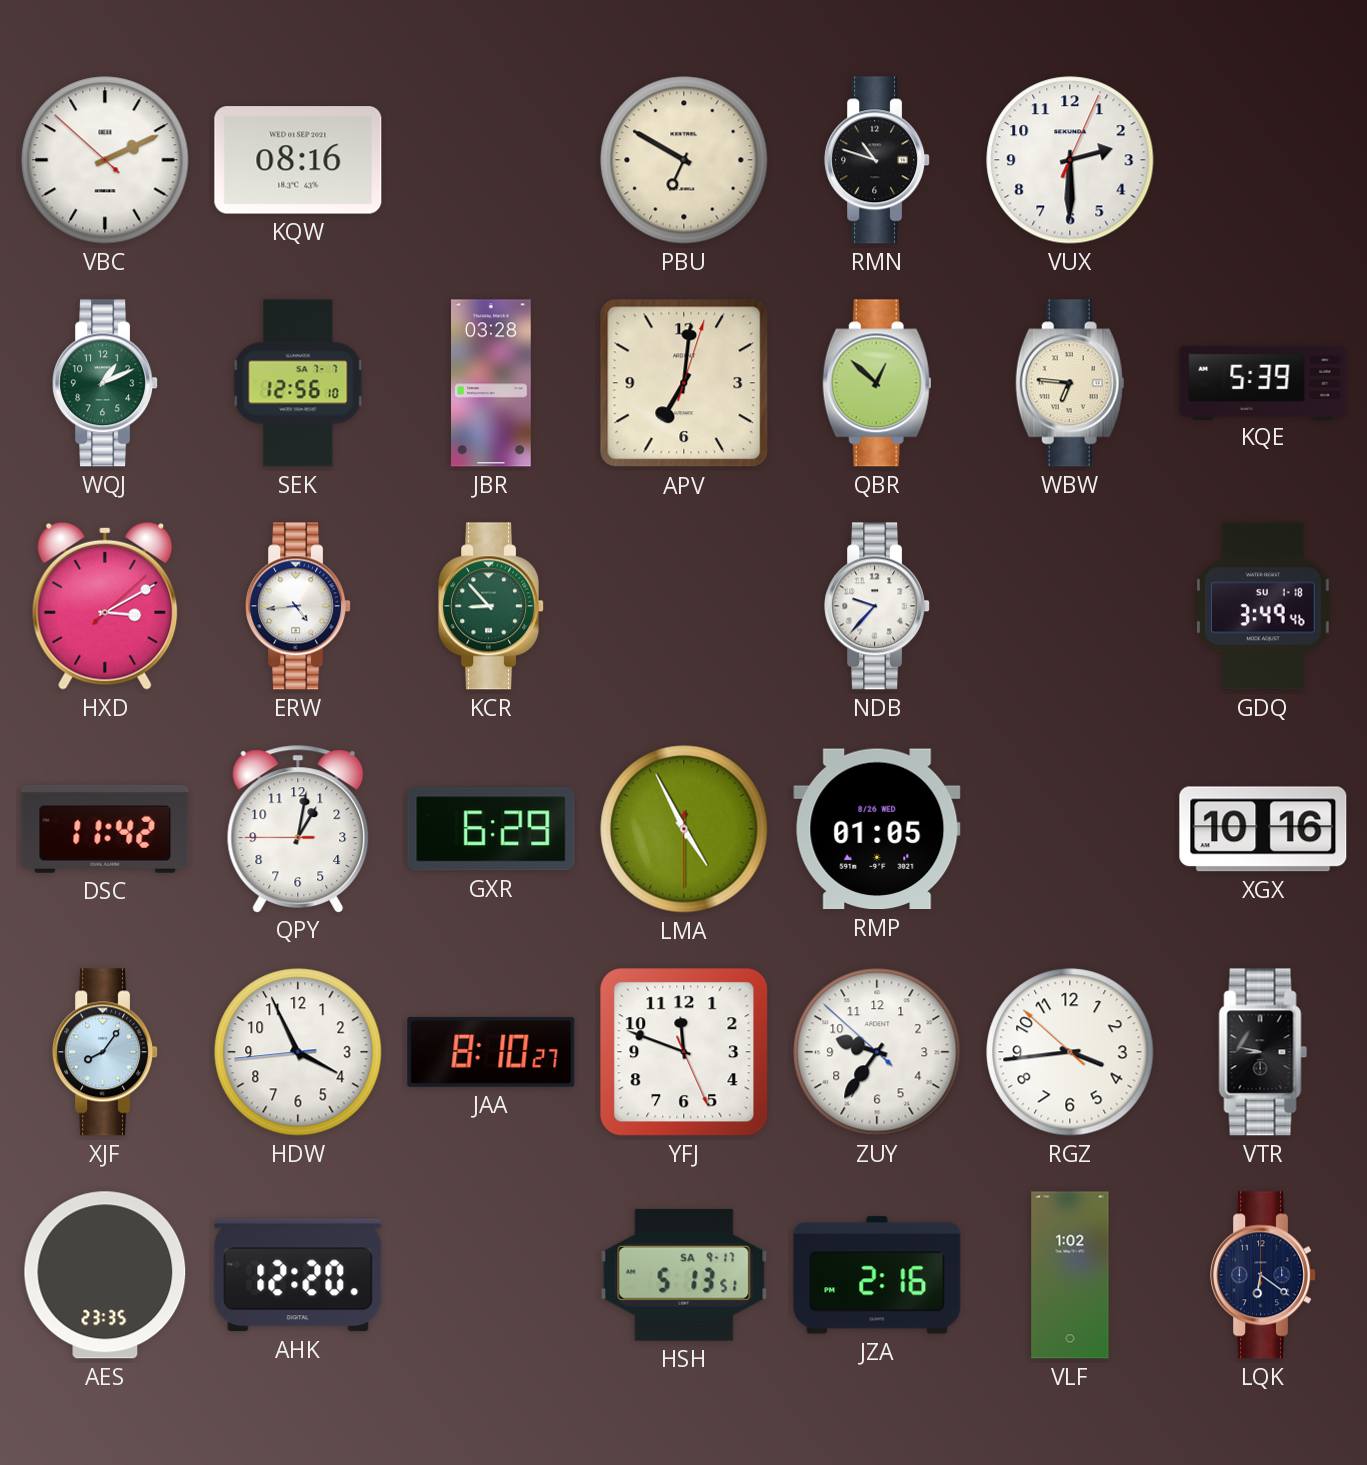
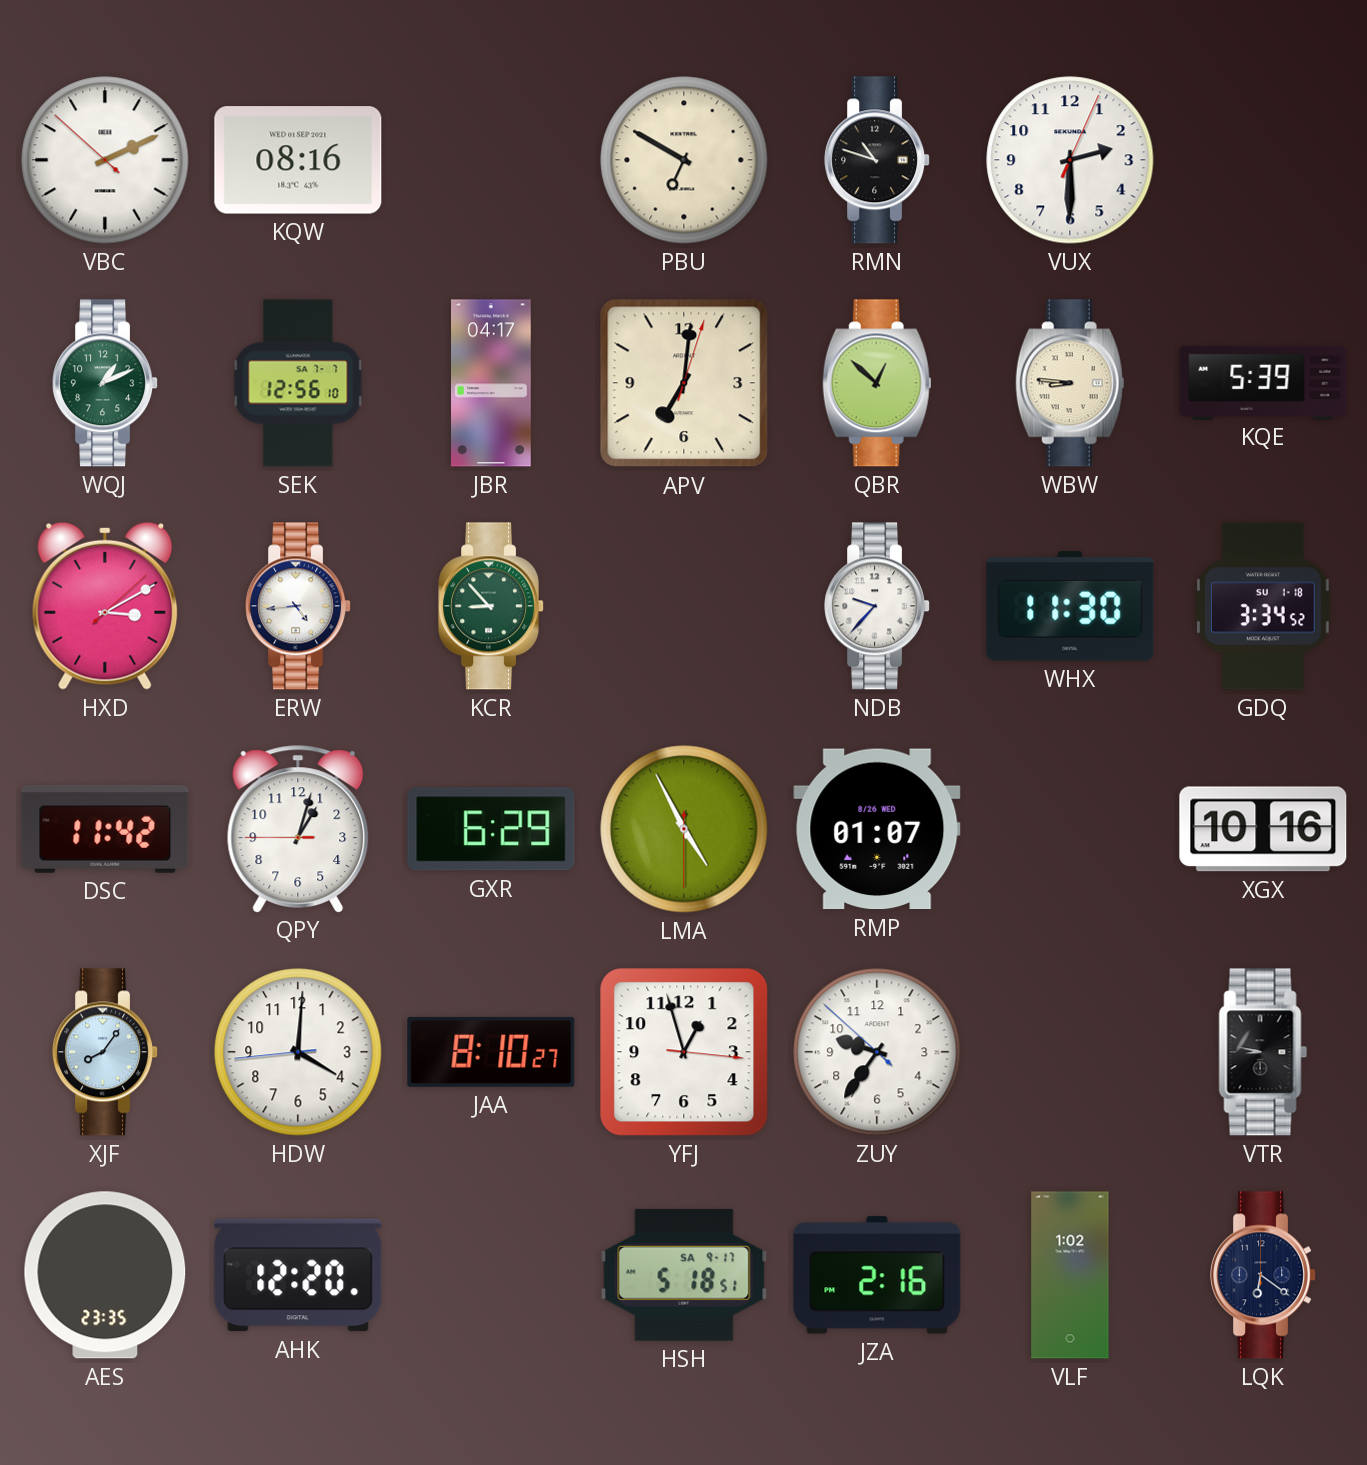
JBR: 03:28 -> 04:17 (492, 383)
WBW: 6:46 -> 8:46 (1070, 383)
WHX: none -> 11:30 (1070, 607)
GDQ: 3:49 -> 3:34 (1263, 606)
QPY: 1:01 -> 1:02 (298, 829)
RMP: 01:05 -> 01:07 (877, 829)
HDW: 3:55 -> 4:00 (298, 1052)
YFJ: 11:48 -> 12:57 (684, 1052)
RGZ: 3:43 -> none (1070, 1052)
HSH: 5:13 -> 5:18 (684, 1275)
